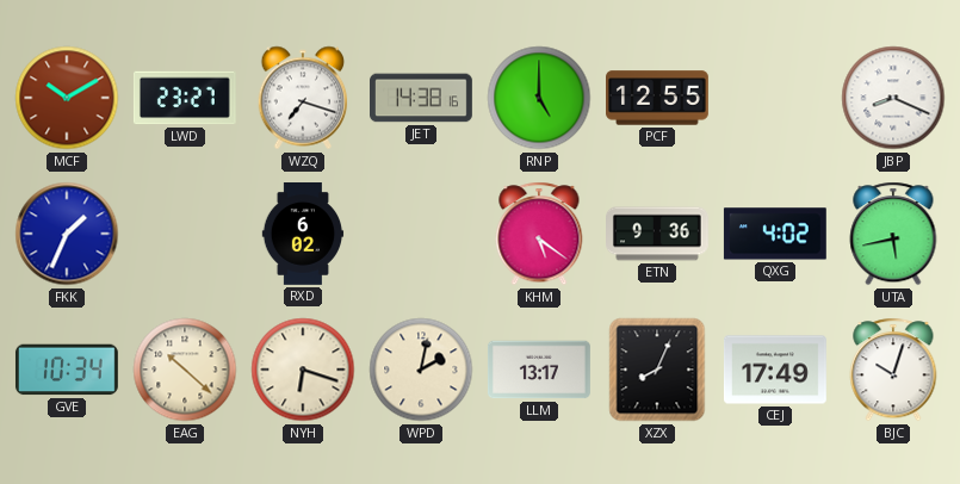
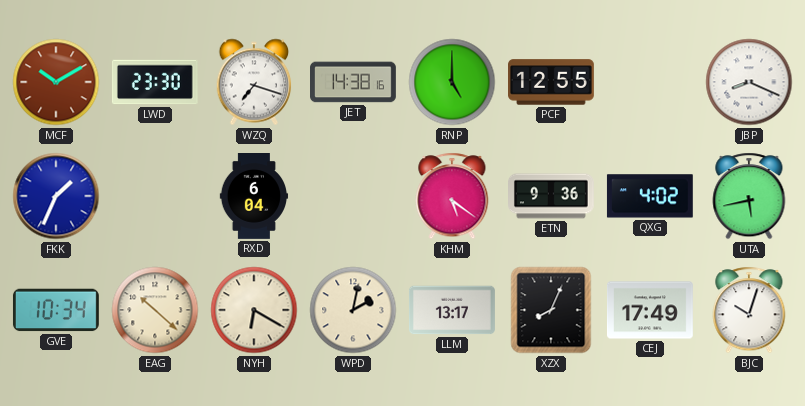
LWD: 23:27 -> 23:30 (155, 82)
RXD: 6:02 -> 6:04 (254, 197)
NYH: 6:18 -> 6:20 (254, 310)
